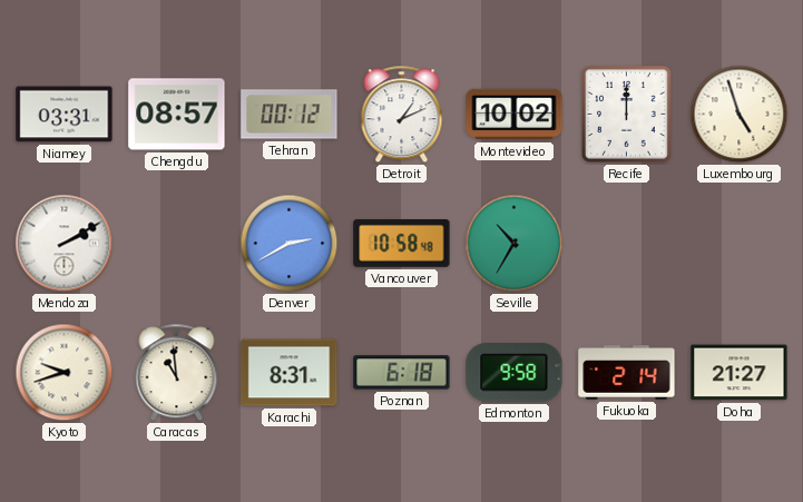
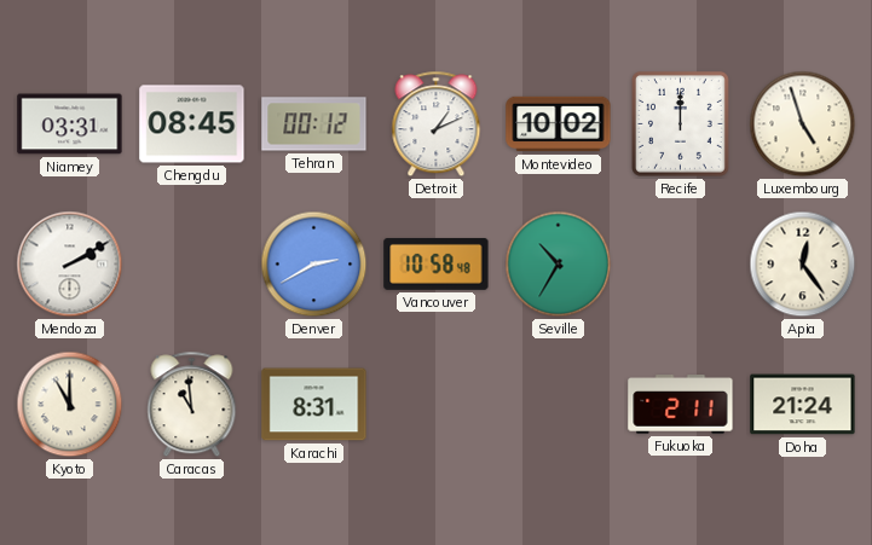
Chengdu: 08:57 -> 08:45 (192, 124)
Apia: none -> 12:24 (803, 265)
Kyoto: 9:42 -> 11:00 (70, 405)
Poznan: 6:18 -> none (402, 373)
Edmonton: 9:58 -> none (515, 373)
Fukuoka: 2:14 -> 2:11 (681, 405)
Doha: 21:27 -> 21:24 (803, 405)
